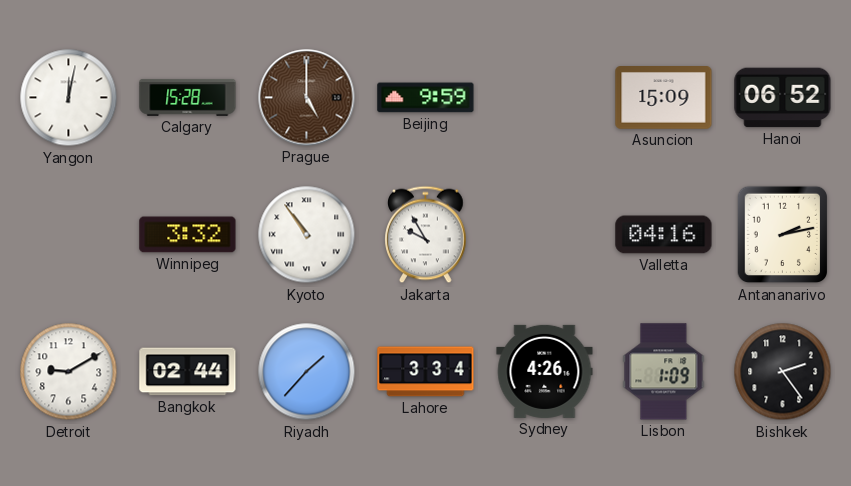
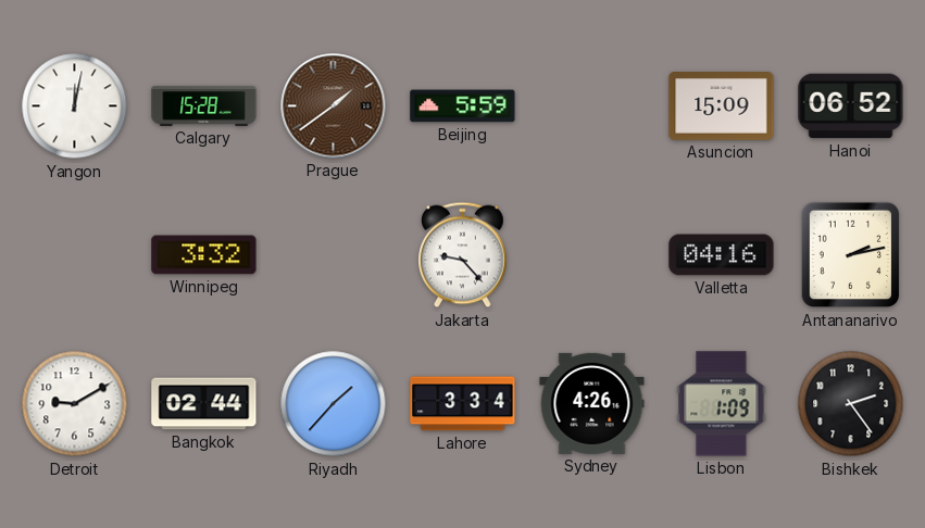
Prague: 5:00 -> 1:39 (334, 106)
Beijing: 9:59 -> 5:59 (463, 106)
Kyoto: 10:54 -> none (307, 235)
Jakarta: 9:55 -> 9:23 (463, 255)
